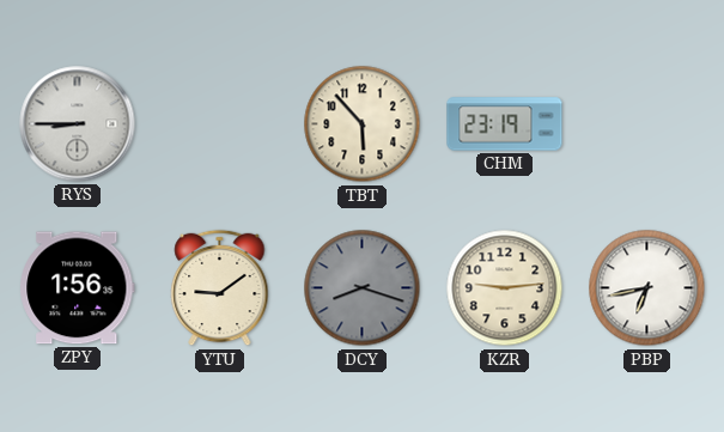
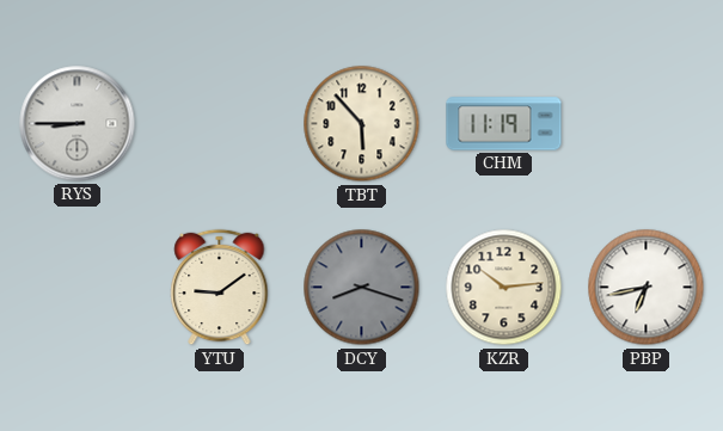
CHM: 23:19 -> 11:19 (504, 124)
ZPY: 1:56 -> none (78, 288)
KZR: 9:14 -> 10:14 (504, 288)
